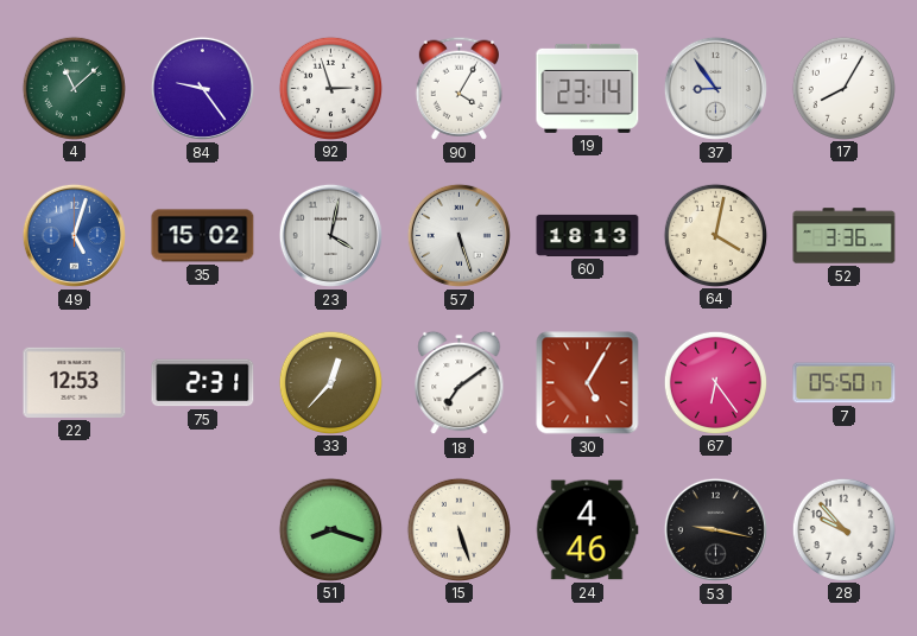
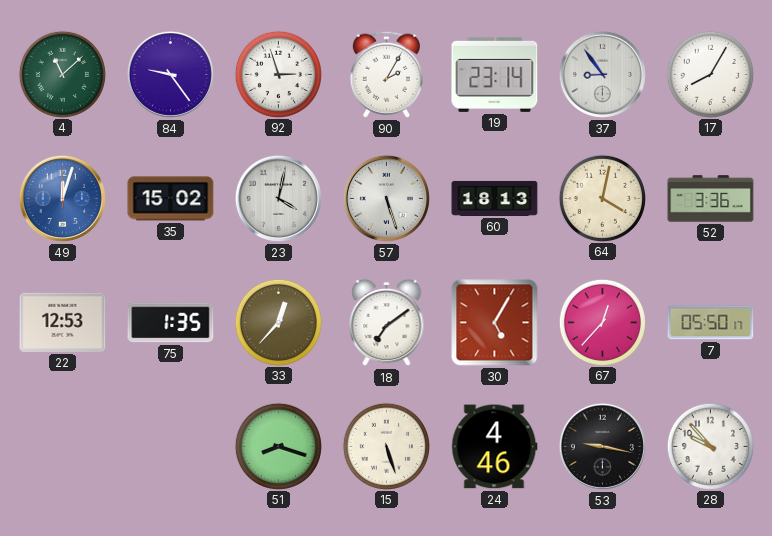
90: 4:05 -> 2:05 (386, 74)
49: 5:03 -> 12:03 (62, 198)
75: 2:31 -> 1:35 (171, 323)
67: 6:24 -> 12:37 (602, 322)
